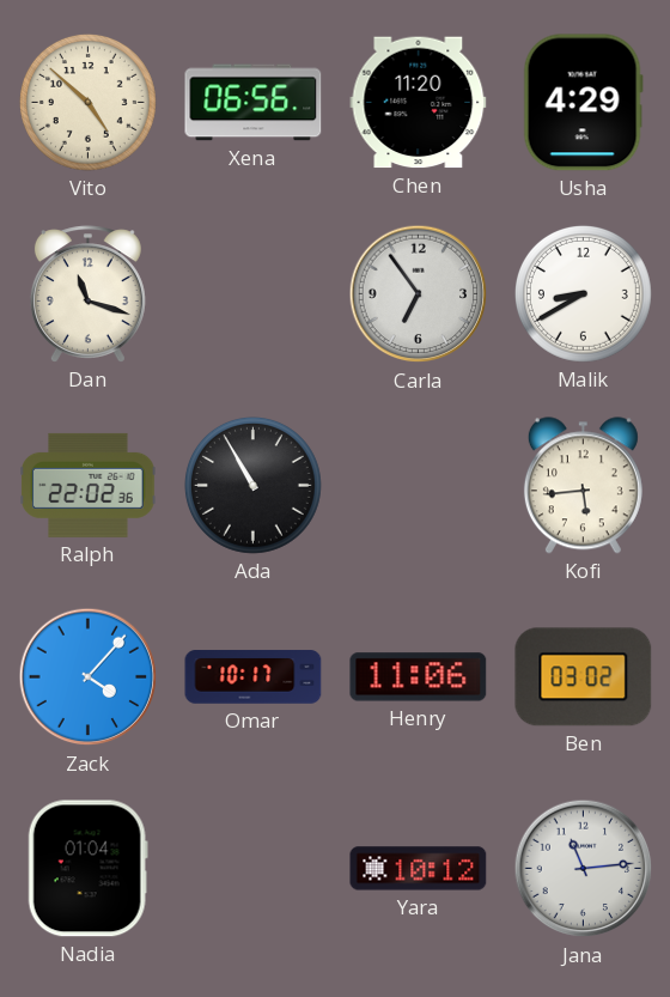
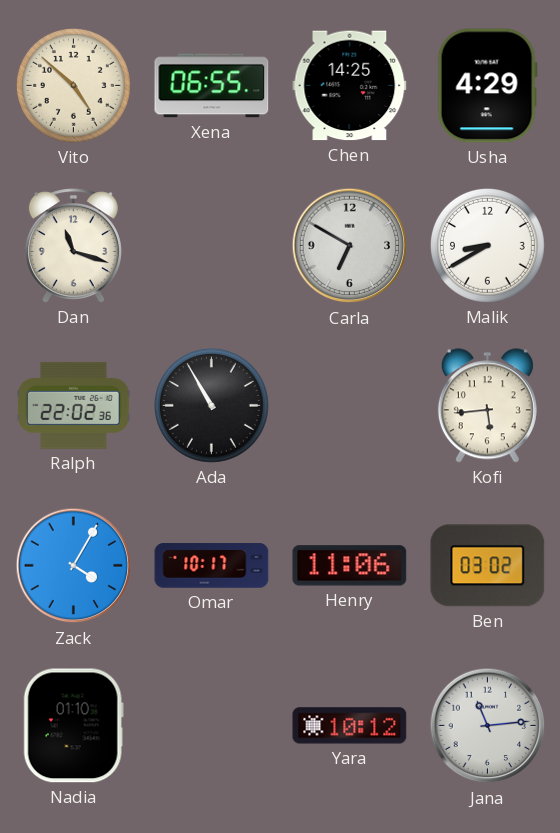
Xena: 06:56 -> 06:55 (212, 86)
Chen: 11:20 -> 14:25 (350, 86)
Carla: 6:54 -> 6:50 (350, 246)
Zack: 4:07 -> 4:05 (74, 566)
Nadia: 01:04 -> 01:10 (73, 726)
